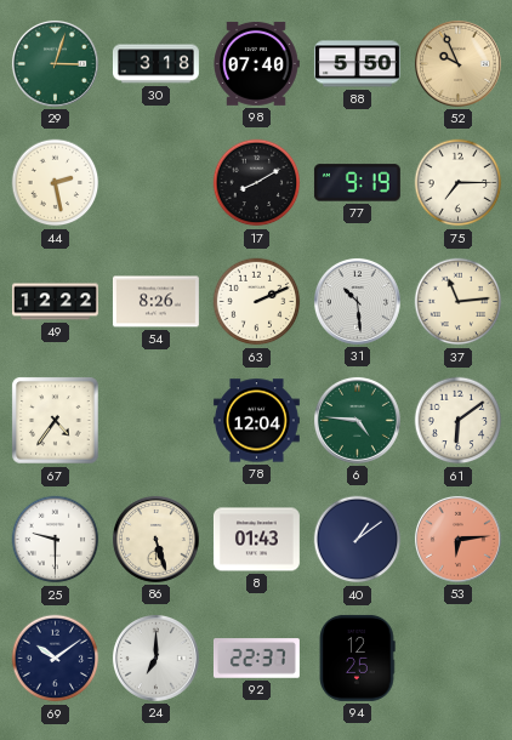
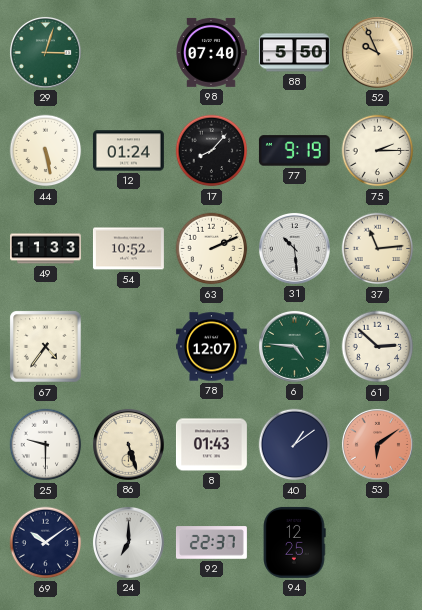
30: 3:18 -> none (155, 64)
44: 2:28 -> 5:28 (46, 151)
12: none -> 01:24 (128, 151)
17: 8:10 -> 8:07 (212, 151)
75: 7:15 -> 2:15 (378, 151)
49: 12:22 -> 11:33 (46, 249)
54: 8:26 -> 10:52 (128, 249)
78: 12:04 -> 12:07 (211, 347)
61: 6:09 -> 2:52 (378, 347)
53: 6:14 -> 6:09 (377, 444)
